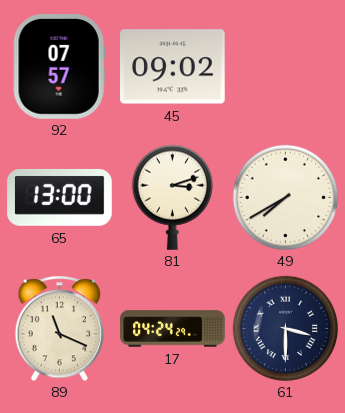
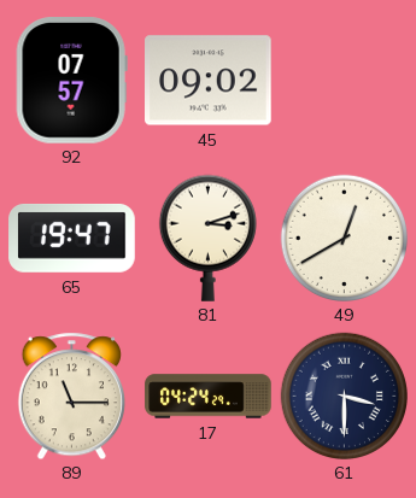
65: 13:00 -> 19:47 (72, 238)
49: 7:40 -> 12:40 (344, 238)
89: 11:19 -> 11:15 (71, 396)
